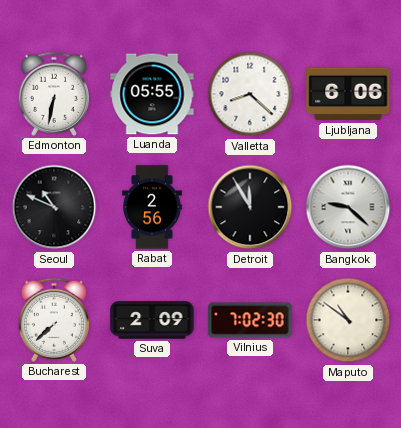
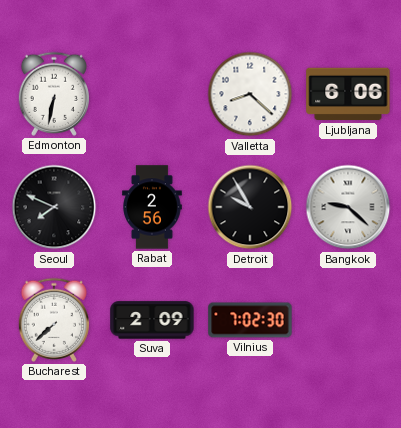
Luanda: 05:55 -> none (152, 94)
Seoul: 10:49 -> 7:49 (54, 207)
Detroit: 11:55 -> 9:55 (250, 207)
Maputo: 10:51 -> none (348, 320)
